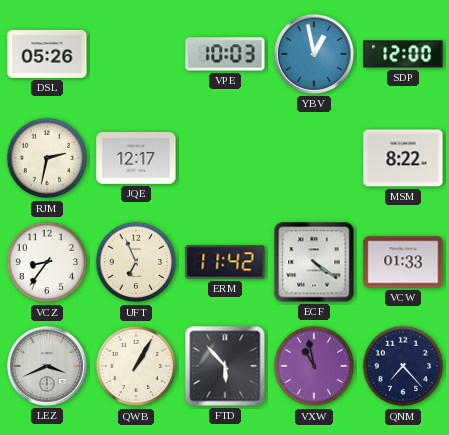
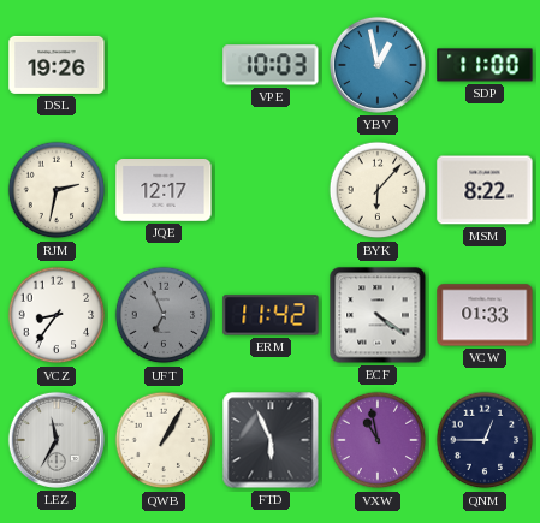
DSL: 05:26 -> 19:26 (57, 65)
SDP: 12:00 -> 11:00 (485, 65)
BYK: none -> 6:07 (378, 190)
UFT dial: cream -> grey (164, 315)
LEZ: 3:41 -> 11:35 (57, 440)
FTD: 5:53 -> 5:56 (271, 440)
QNM: 7:23 -> 12:45 (485, 440)
